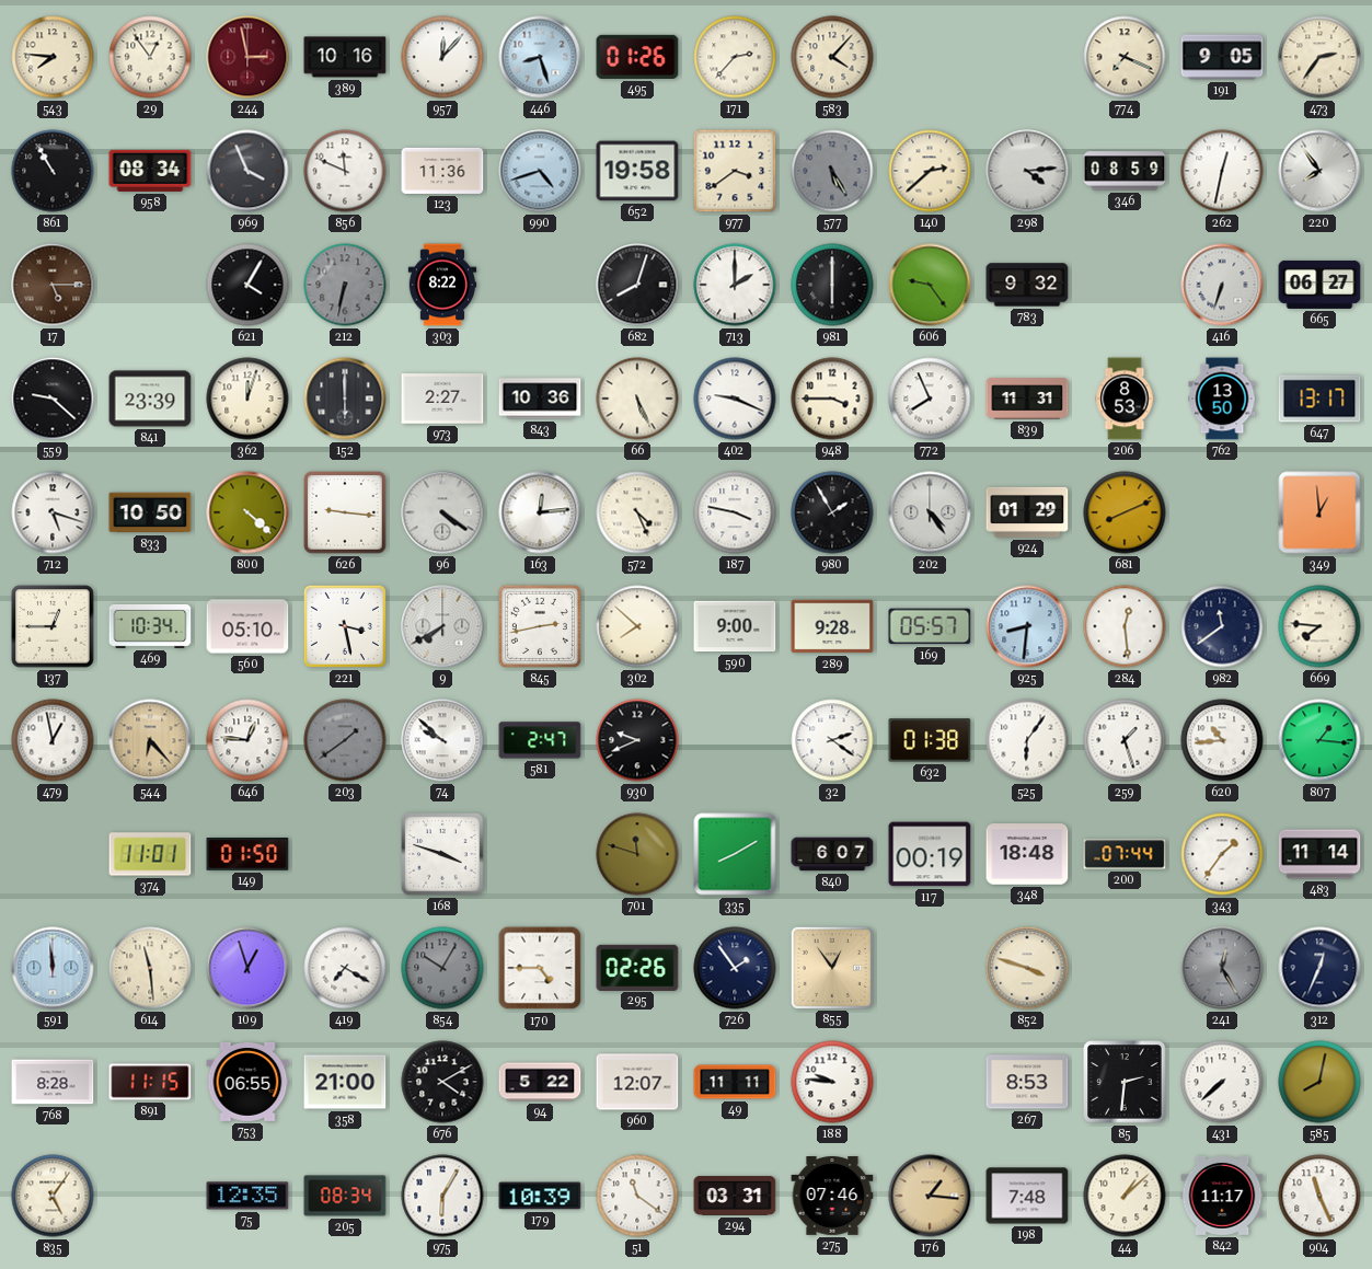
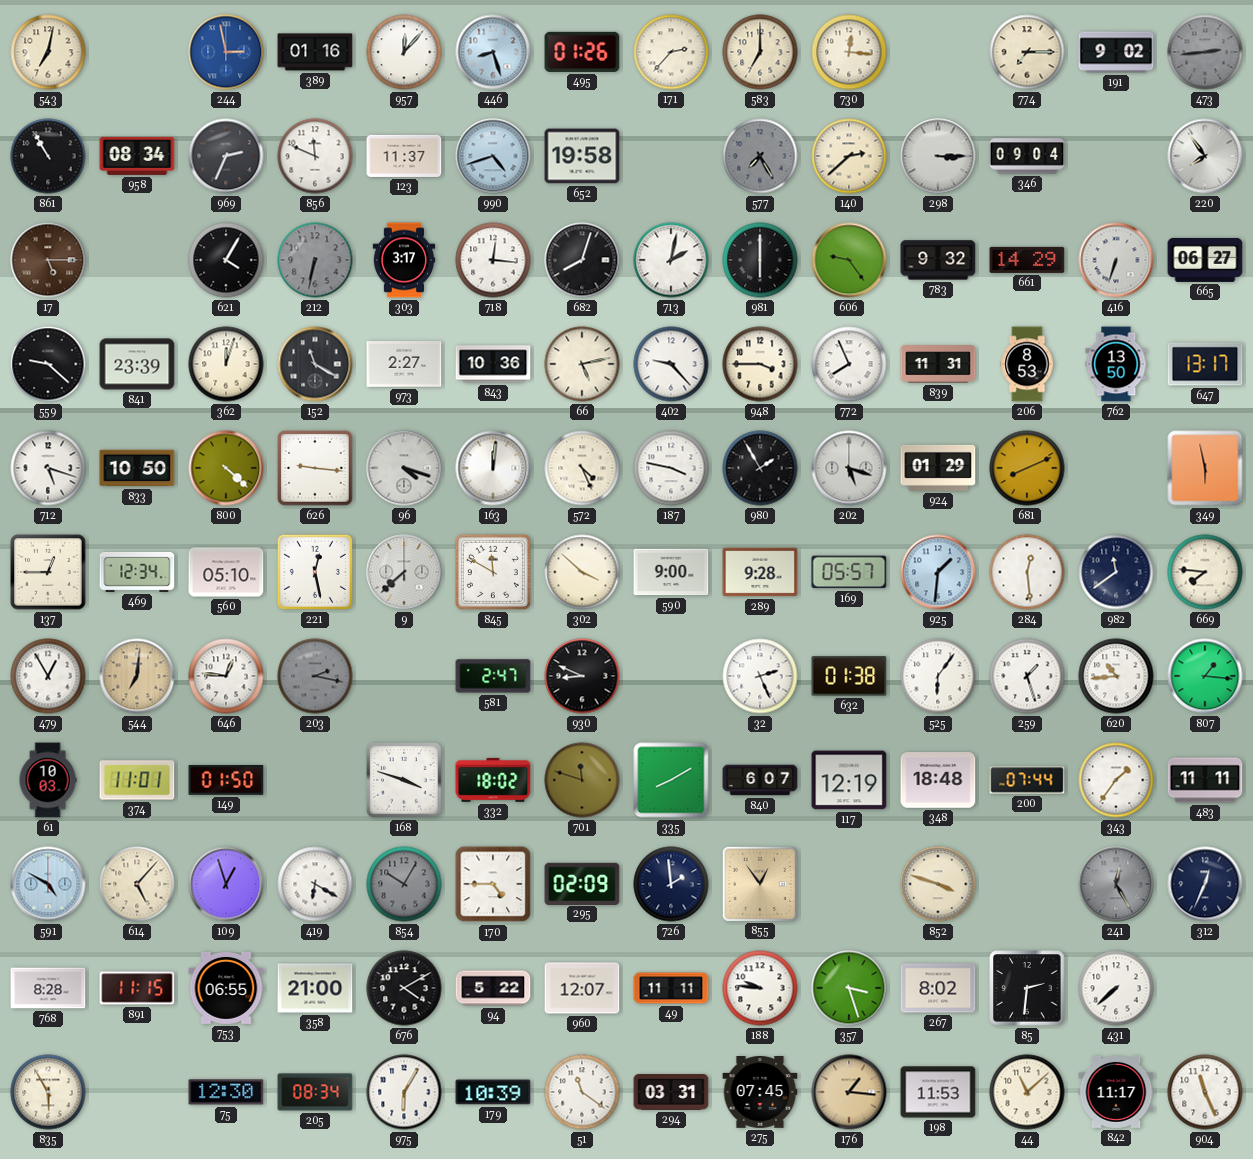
543: 7:46 -> 7:02 (48, 52)
29: 12:54 -> none (150, 57)
244 dial: burgundy -> blue (226, 52)
389: 10:16 -> 01:16 (315, 52)
583: 4:07 -> 7:00 (760, 52)
730: none -> 12:16 (849, 52)
774: 7:19 -> 7:15 (1027, 52)
191: 9:05 -> 9:02 (1116, 52)
473: 2:36 -> 2:44 (1205, 52)
473 dial: cream -> grey (1205, 52)
969: 3:56 -> 2:34 (226, 156)
123: 11:36 -> 11:37 (404, 156)
977: 3:39 -> none (735, 171)
577: 5:25 -> 7:25 (760, 156)
298: 4:14 -> 3:15 (938, 156)
346: 08:59 -> 09:04 (1027, 156)
262: 12:32 -> none (1222, 171)
303: 8:22 -> 3:17 (404, 260)
718: none -> 12:16 (493, 260)
713: 2:00 -> 2:02 (671, 260)
661: none -> 14:29 (1027, 260)
152: 6:00 -> 11:20 (315, 364)
66: 5:26 -> 5:13 (582, 364)
402: 9:19 -> 9:23 (671, 364)
96: 4:21 -> 4:18 (404, 468)
163: 12:14 -> 12:01 (493, 468)
202: 4:24 -> 5:18 (849, 468)
349: 12:59 -> 5:58 (1205, 468)
469: 10:34 -> 12:34 (137, 572)
221: 3:28 -> 12:28 (315, 572)
9: 7:40 -> 7:38 (404, 572)
845: 2:43 -> 11:50 (493, 572)
302: 7:52 -> 3:52 (582, 572)
925: 8:31 -> 1:31 (938, 572)
479: 12:58 -> 12:55 (48, 676)
544: 6:23 -> 7:01 (137, 676)
203: 1:39 -> 2:17 (315, 676)
74: 9:52 -> none (442, 740)
930: 9:41 -> 8:49 (582, 676)
32: 2:21 -> 2:26 (760, 676)
61: none -> 10:03 (48, 780)
332: none -> 18:02 (493, 780)
117: 00:19 -> 12:19 (849, 780)
483: 11:14 -> 11:11 (1205, 780)
591: 11:59 -> 4:50 (48, 884)
614: 11:29 -> 5:07 (137, 884)
419: 7:20 -> 6:20 (315, 884)
295: 02:26 -> 02:09 (582, 883)
726: 1:54 -> 1:59 (671, 884)
357: none -> 3:27 (849, 988)
267: 8:53 -> 8:02 (938, 988)
585: 8:02 -> none (1319, 1082)
835: 5:06 -> 5:55 (48, 1092)
75: 12:35 -> 12:30 (226, 1092)
275: 07:46 -> 07:45 (760, 1093)
198: 7:48 -> 11:53 (938, 1092)
44: 1:08 -> 11:08 (1027, 1092)
